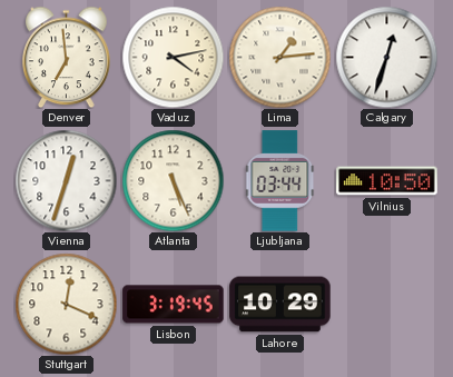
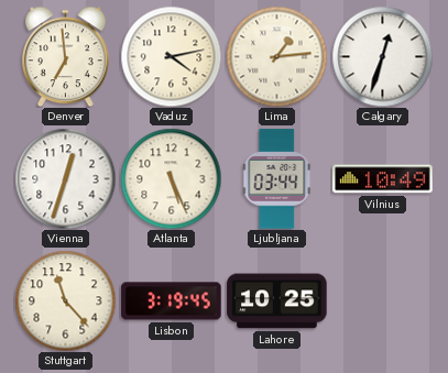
Vilnius: 10:50 -> 10:49 (383, 179)
Stuttgart: 12:19 -> 11:23 (65, 300)
Lahore: 10:29 -> 10:25 (277, 301)
